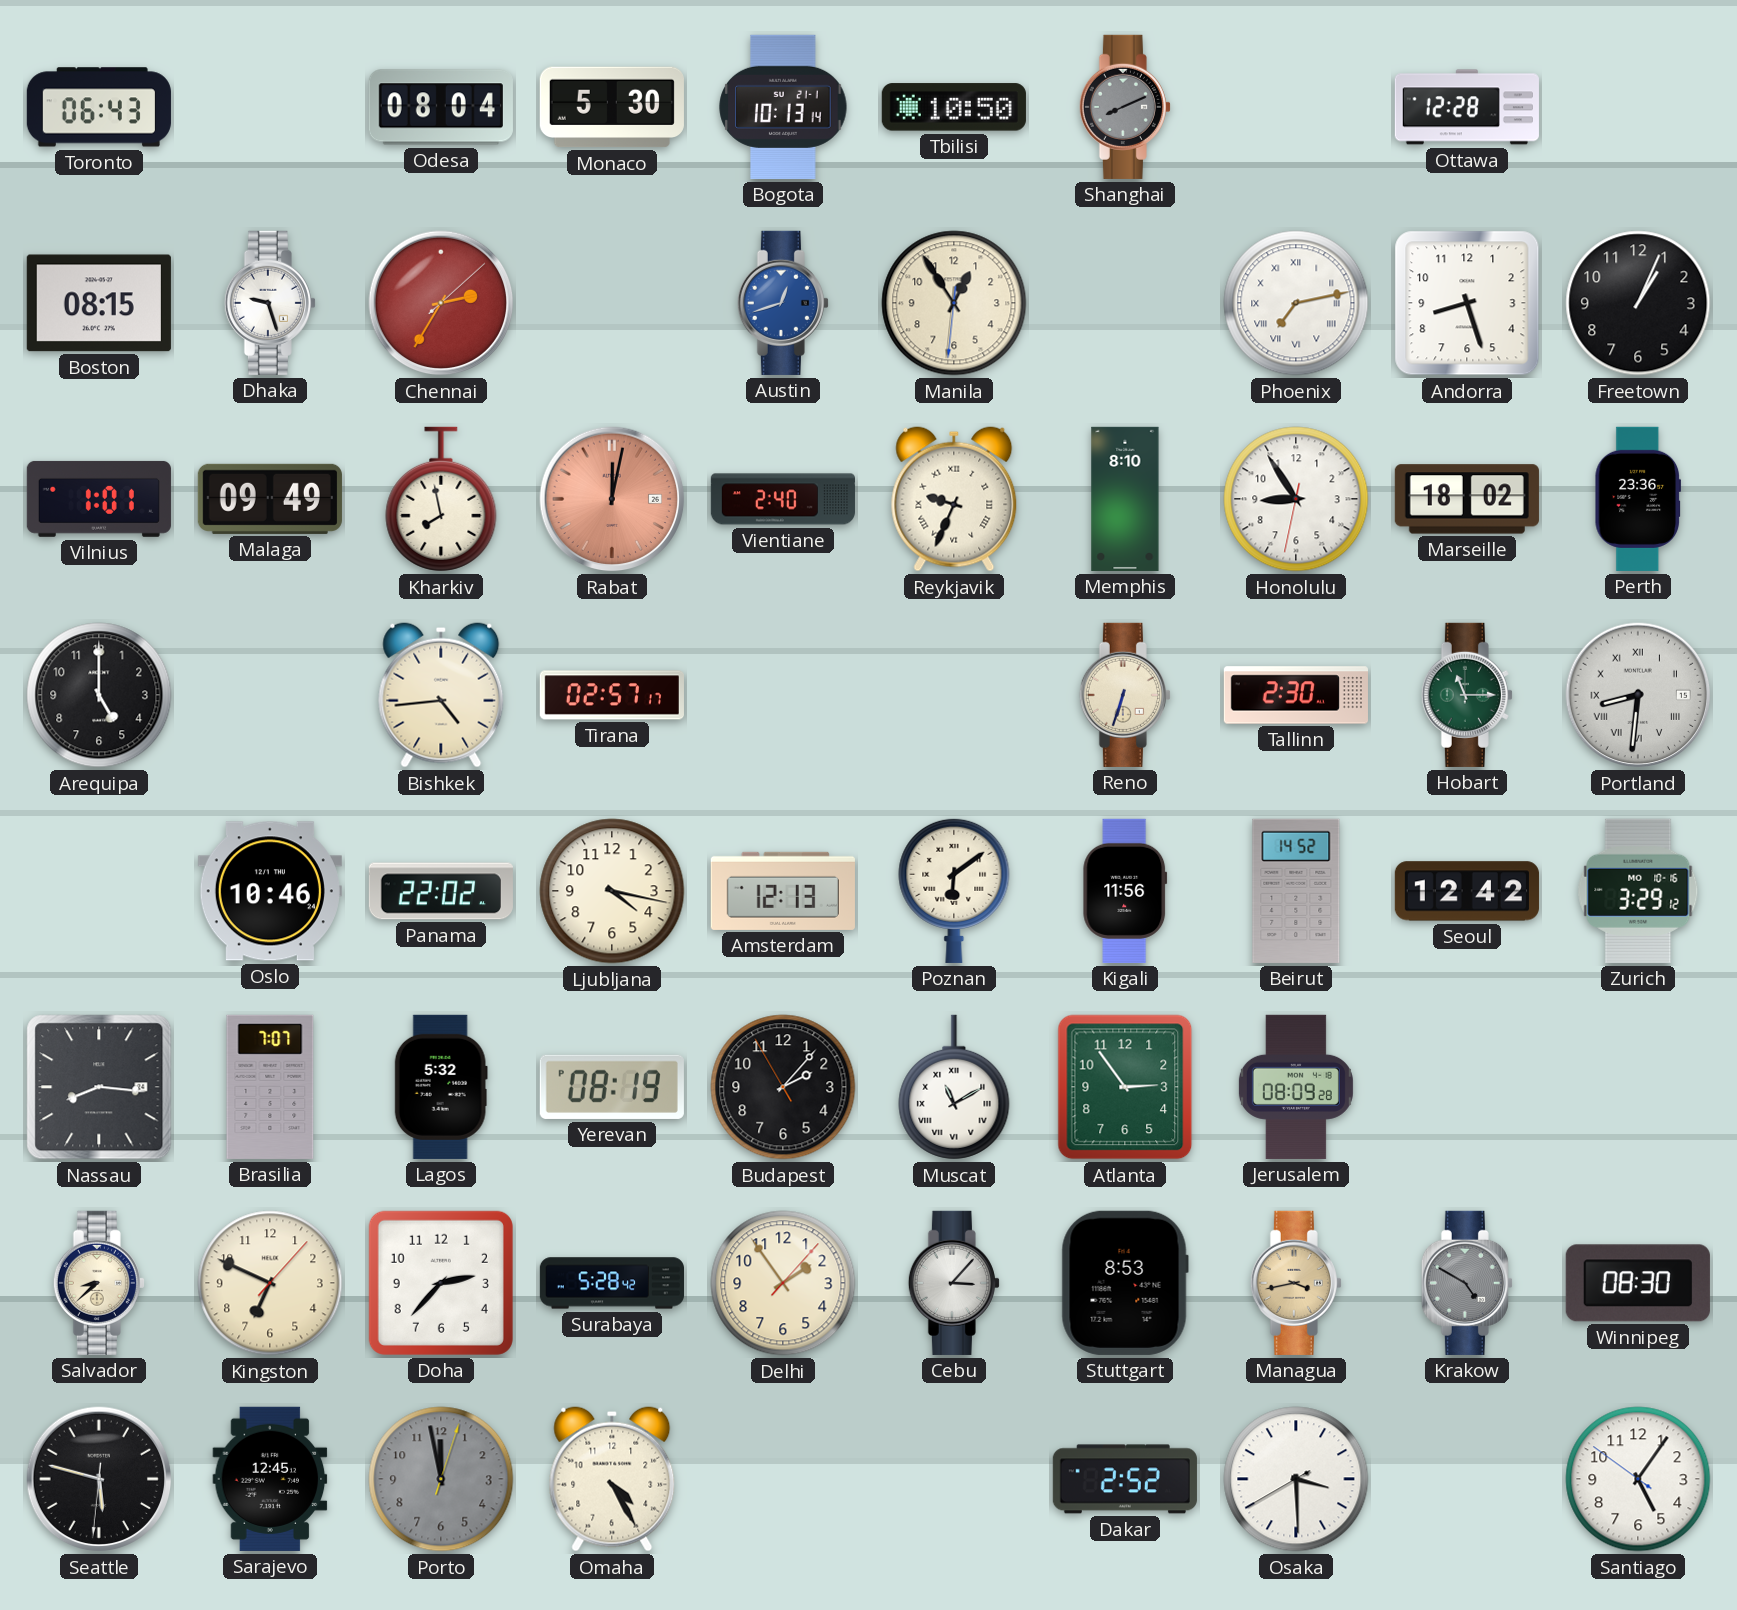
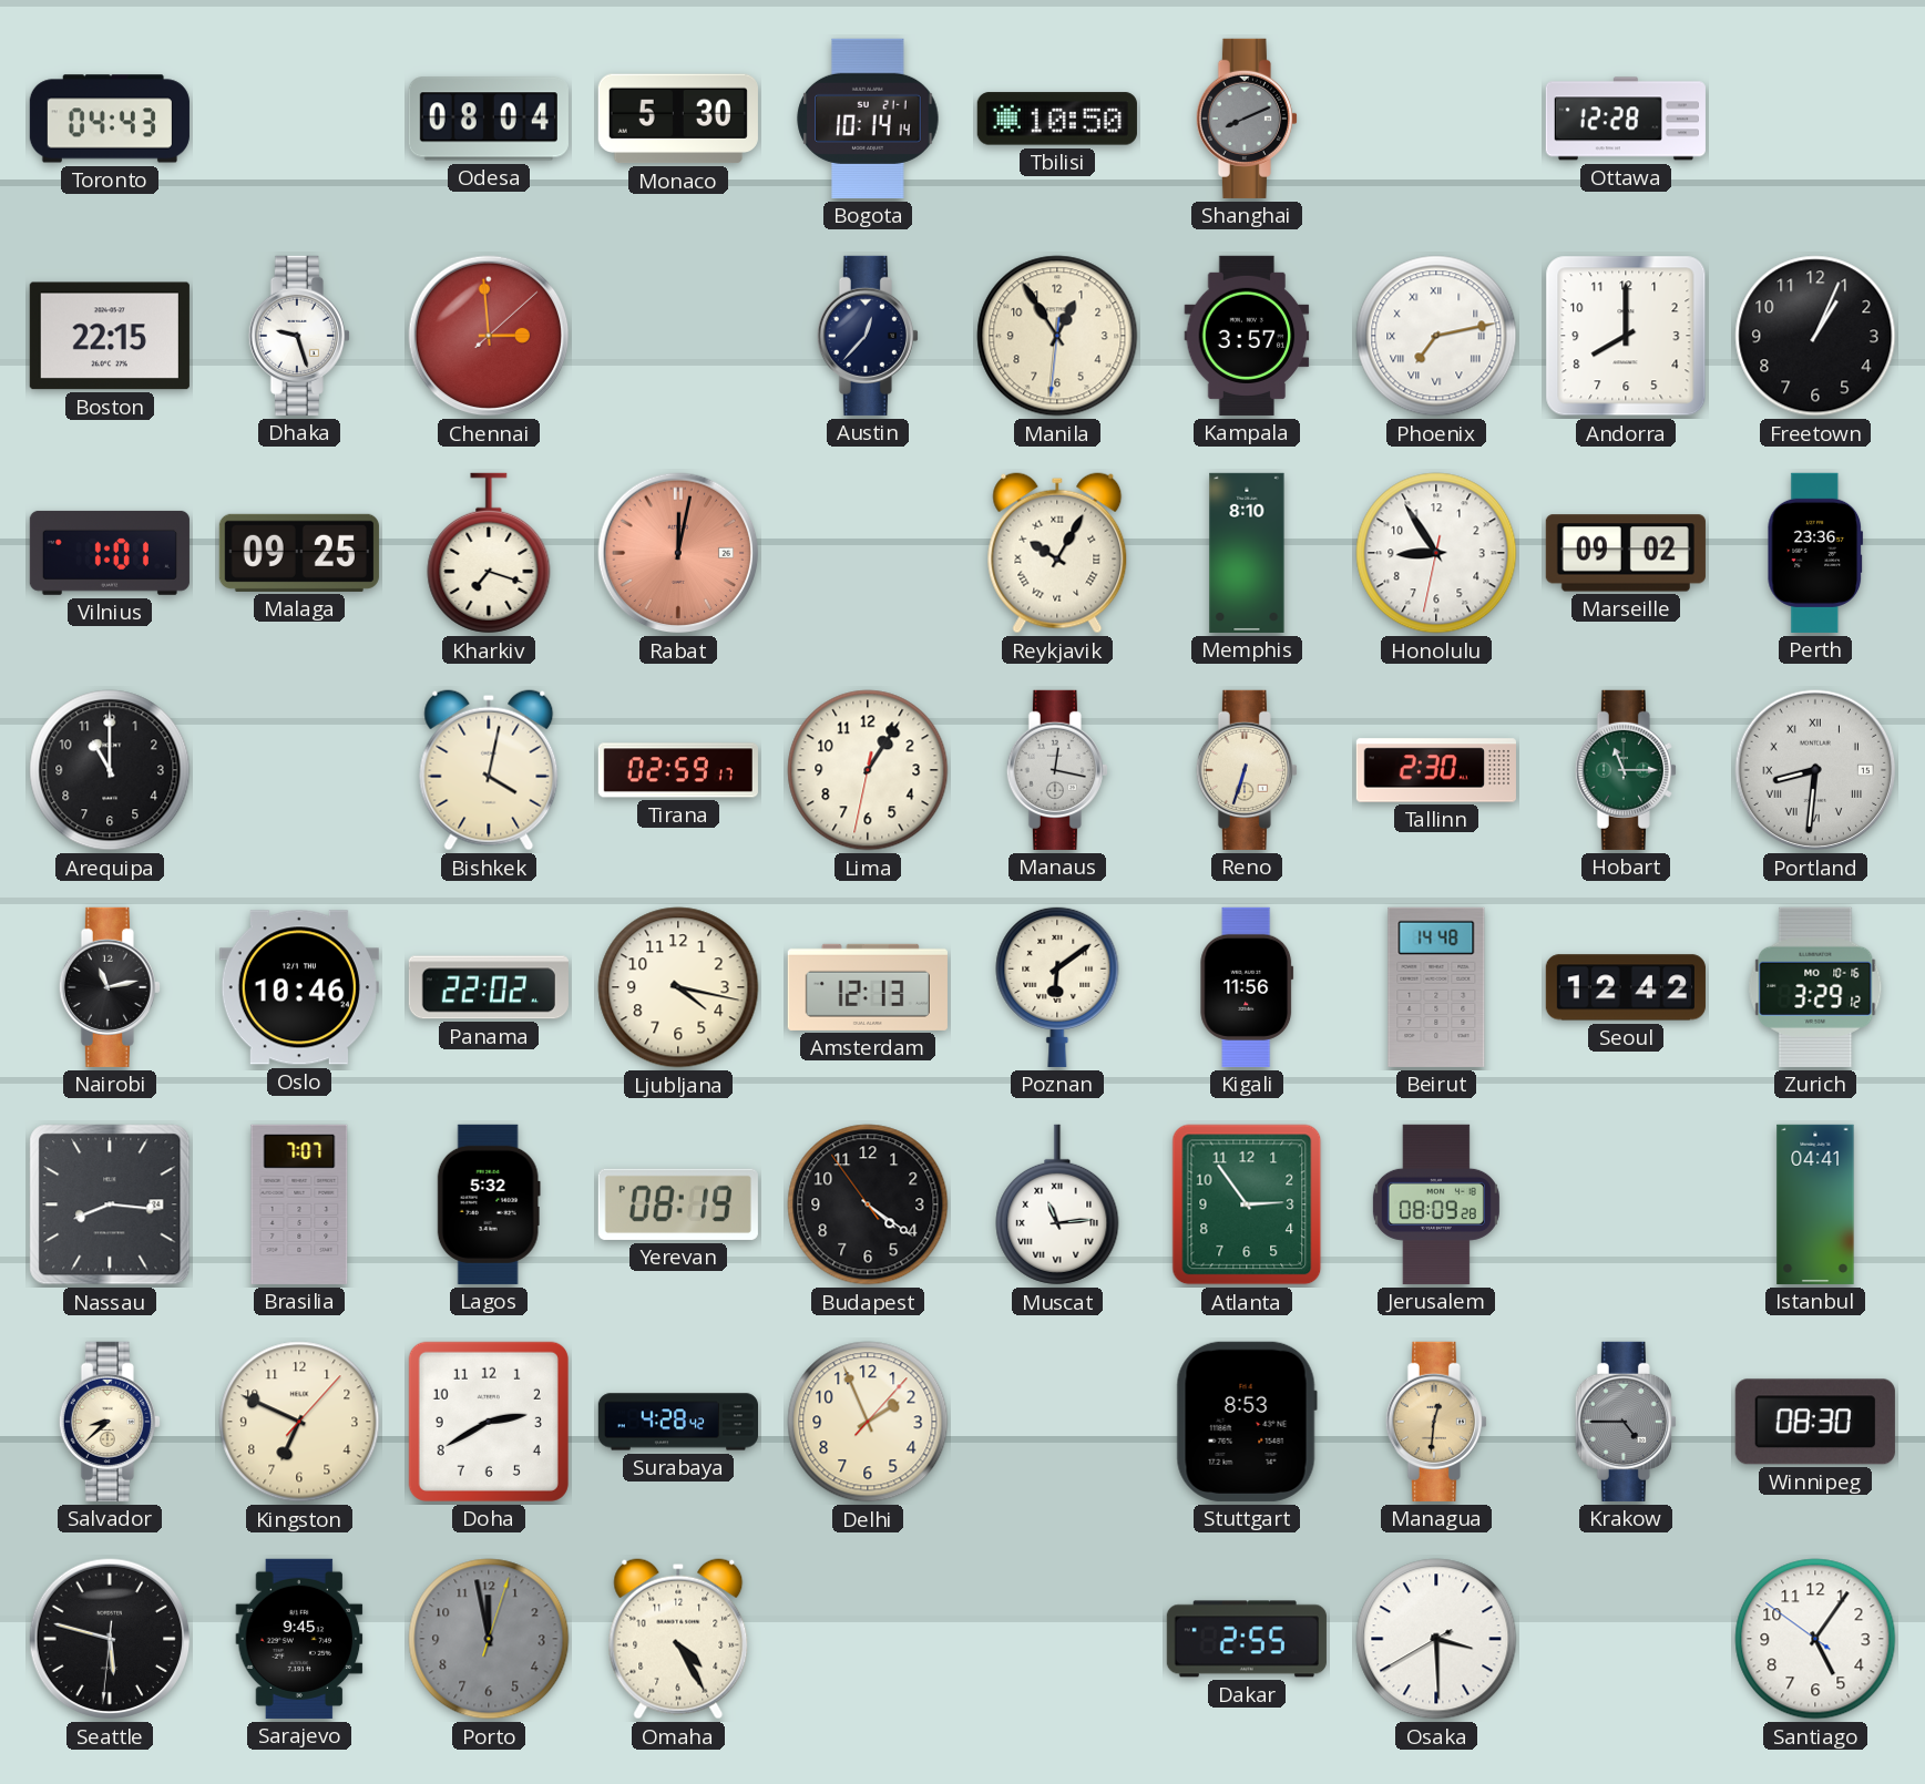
Toronto: 06:43 -> 04:43 (110, 119)
Bogota: 10:13 -> 10:14 (868, 119)
Boston: 08:15 -> 22:15 (110, 336)
Chennai: 2:35 -> 2:59 (489, 336)
Austin: 12:42 -> 12:37 (868, 336)
Austin dial: blue -> navy (868, 336)
Kampala: none -> 3:57 (1247, 336)
Andorra: 8:27 -> 8:00 (1626, 336)
Malaga: 09:49 -> 09:25 (299, 553)
Kharkiv: 7:58 -> 7:18 (489, 553)
Vientiane: 2:40 -> none (783, 499)
Reykjavik: 9:34 -> 10:05 (1057, 553)
Marseille: 18:02 -> 09:02 (1626, 553)
Arequipa: 5:00 -> 11:00 (110, 770)
Bishkek: 4:44 -> 4:02 (489, 770)
Tirana: 02:57 -> 02:59 (678, 770)
Lima: none -> 1:05 (868, 770)
Manaus: none -> 12:17 (1057, 770)
Nairobi: none -> 11:13 (110, 987)
Beirut: 14:52 -> 14:48 (1436, 987)
Budapest: 2:06 -> 4:20 (868, 1204)
Muscat: 11:10 -> 11:14 (1057, 1204)
Istanbul: none -> 04:41 (1815, 1204)
Doha: 2:37 -> 2:40 (489, 1422)
Surabaya: 5:28 -> 4:28 (677, 1422)
Delhi: 1:54 -> 1:56 (868, 1422)
Cebu: 3:07 -> none (954, 1283)
Managua: 3:43 -> 12:31 (1436, 1422)
Krakow: 4:50 -> 4:45 (1626, 1422)
Sarajevo: 12:45 -> 9:45 (299, 1639)
Dakar: 2:52 -> 2:55 (1247, 1639)
